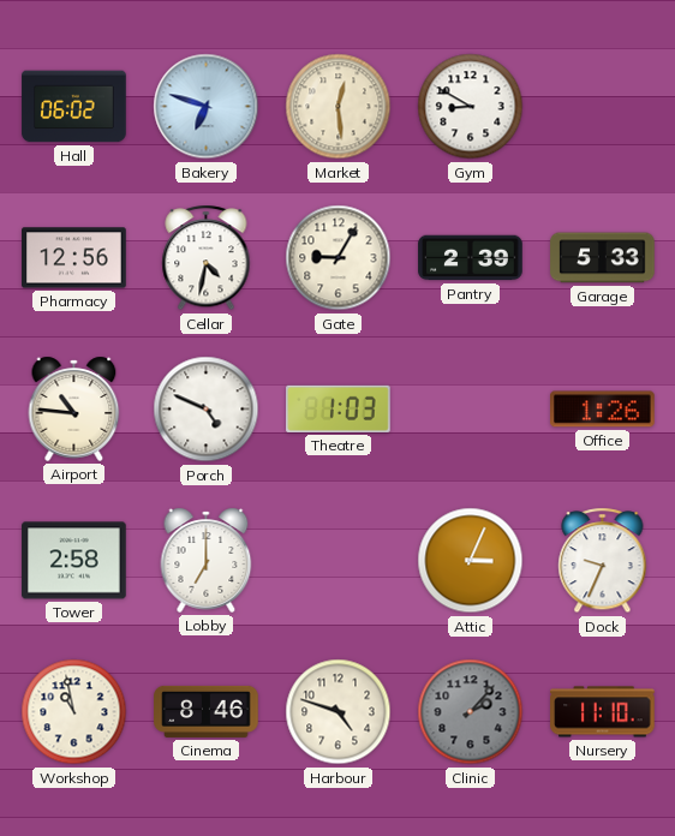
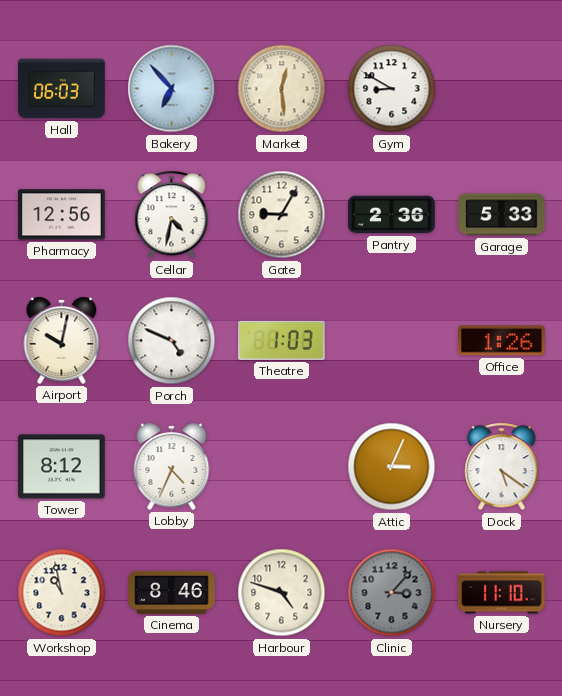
Hall: 06:02 -> 06:03 (62, 89)
Bakery: 6:48 -> 6:53 (172, 89)
Pantry: 2:39 -> 2:36 (392, 215)
Airport: 10:46 -> 10:02 (62, 340)
Tower: 2:58 -> 8:12 (62, 467)
Lobby: 7:00 -> 4:34 (172, 466)
Dock: 9:34 -> 5:21 (502, 467)
Clinic: 2:07 -> 3:07 (392, 593)
